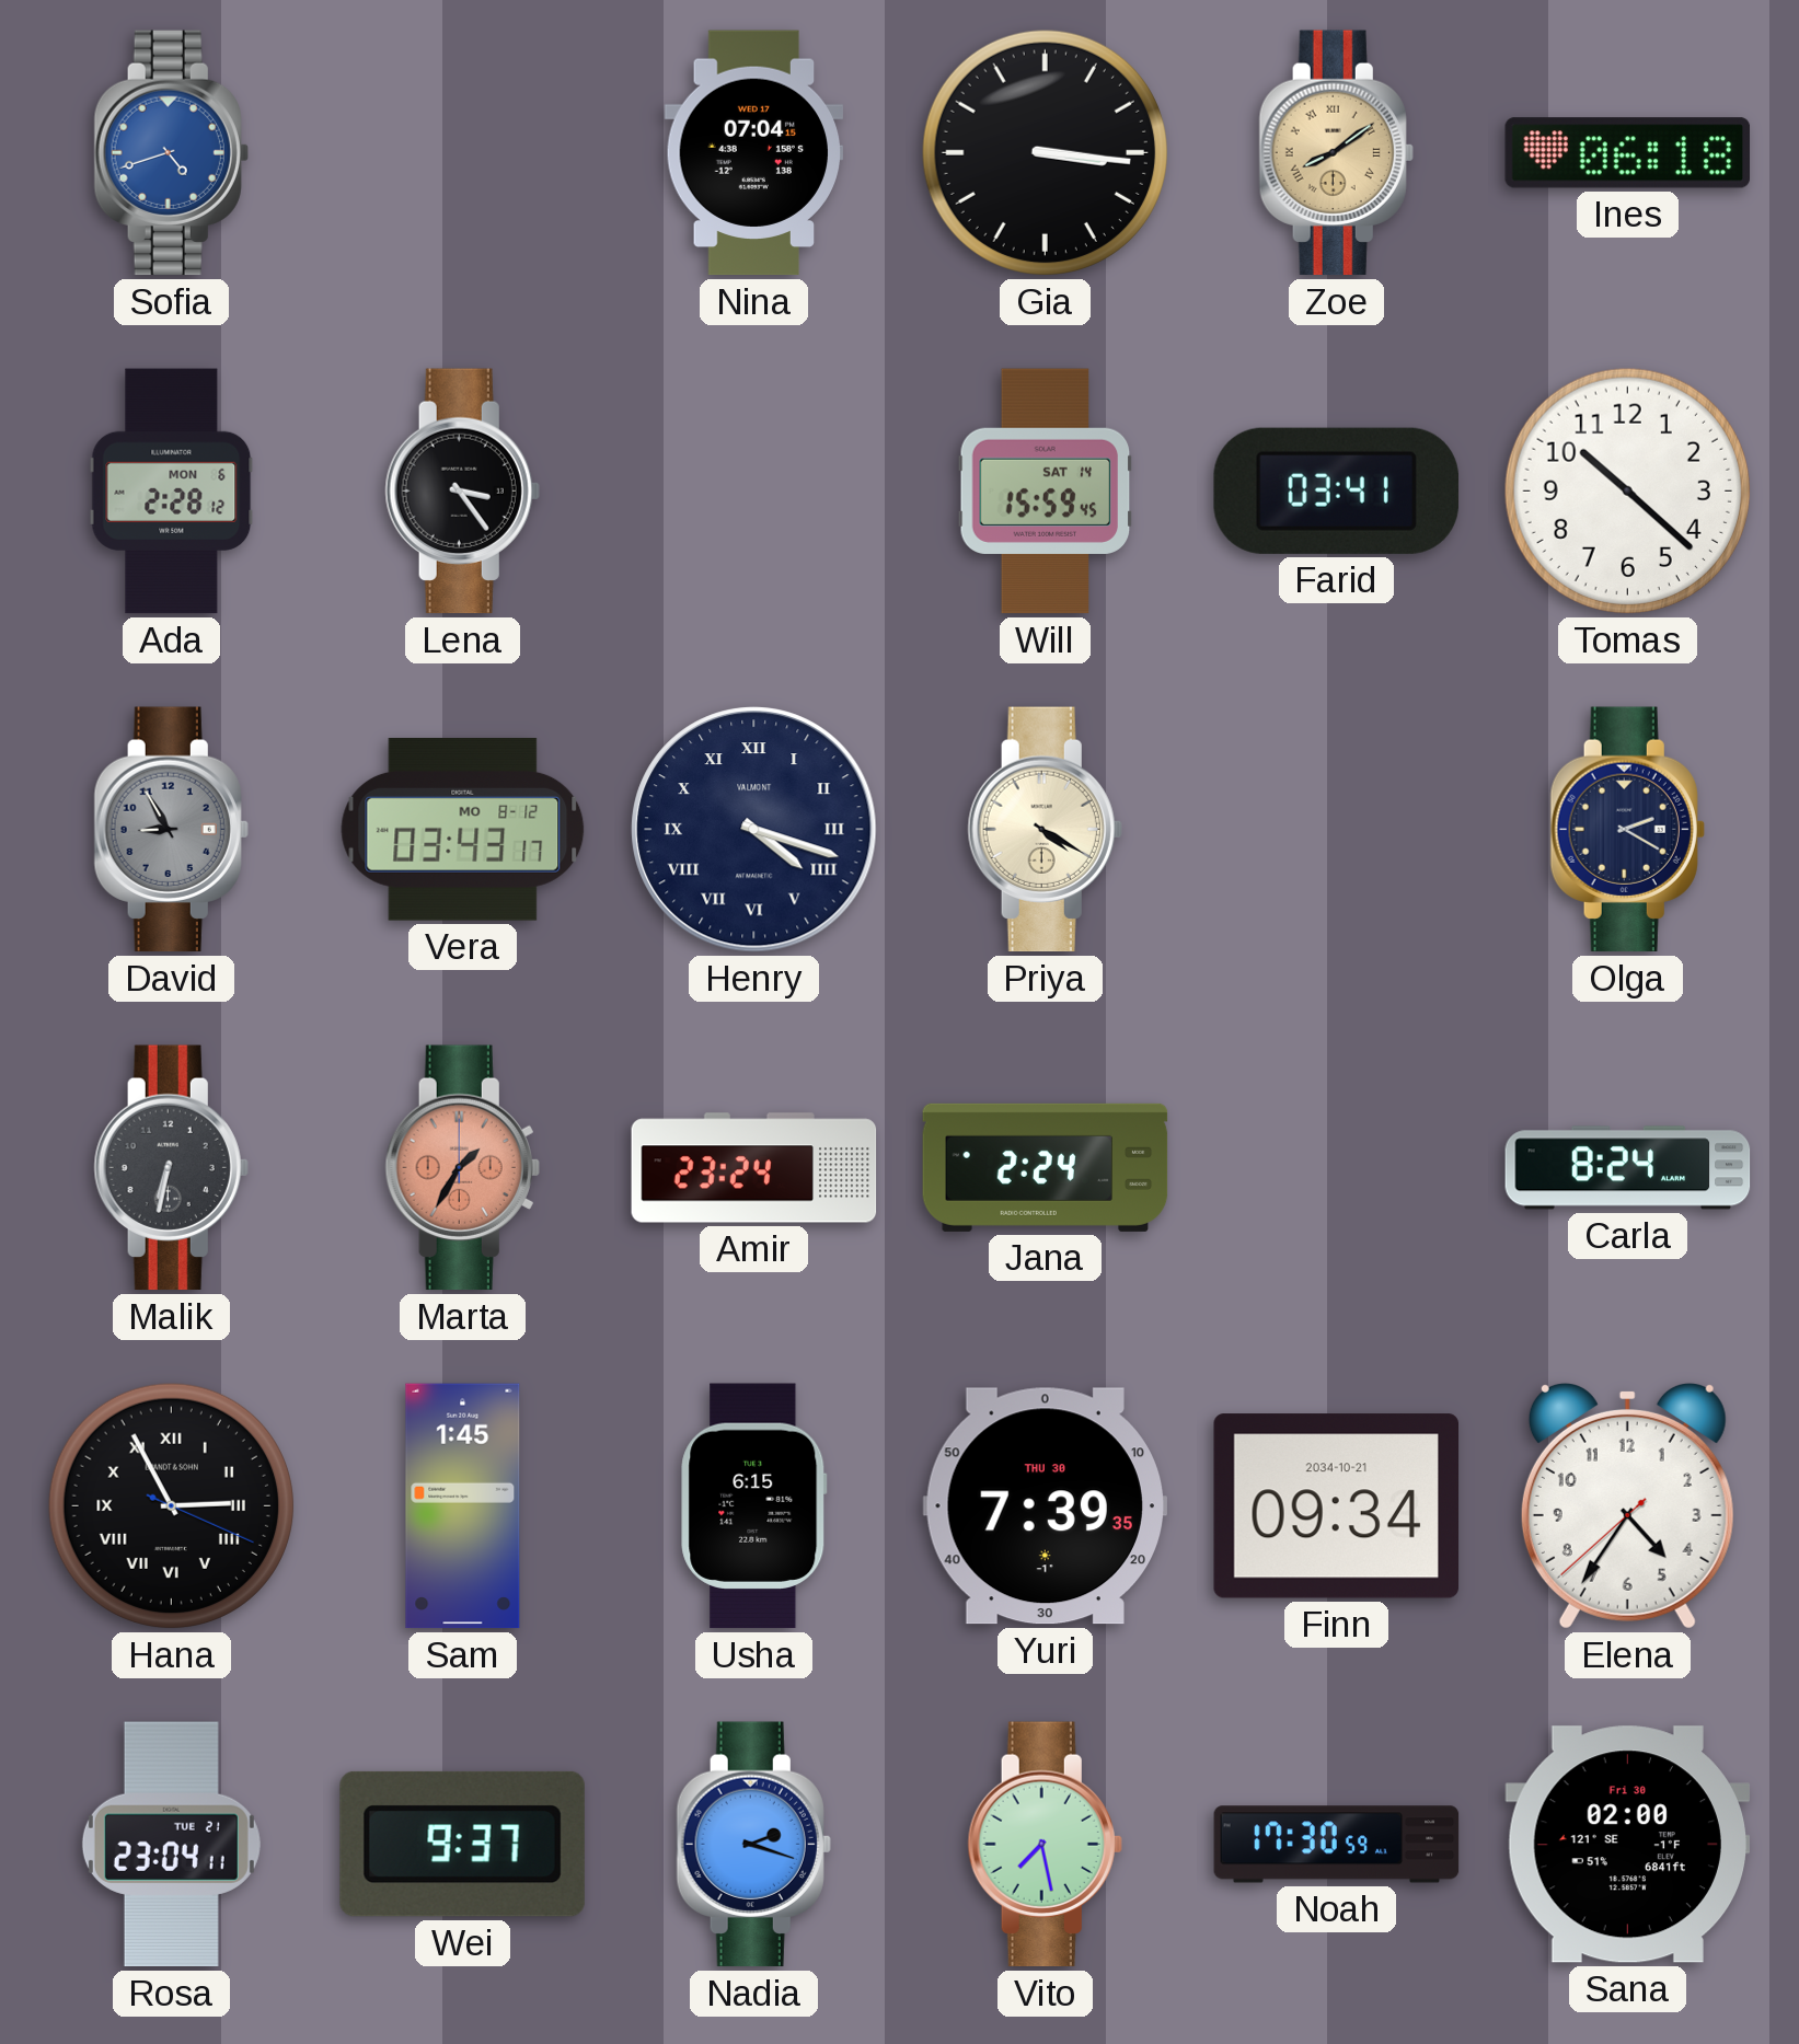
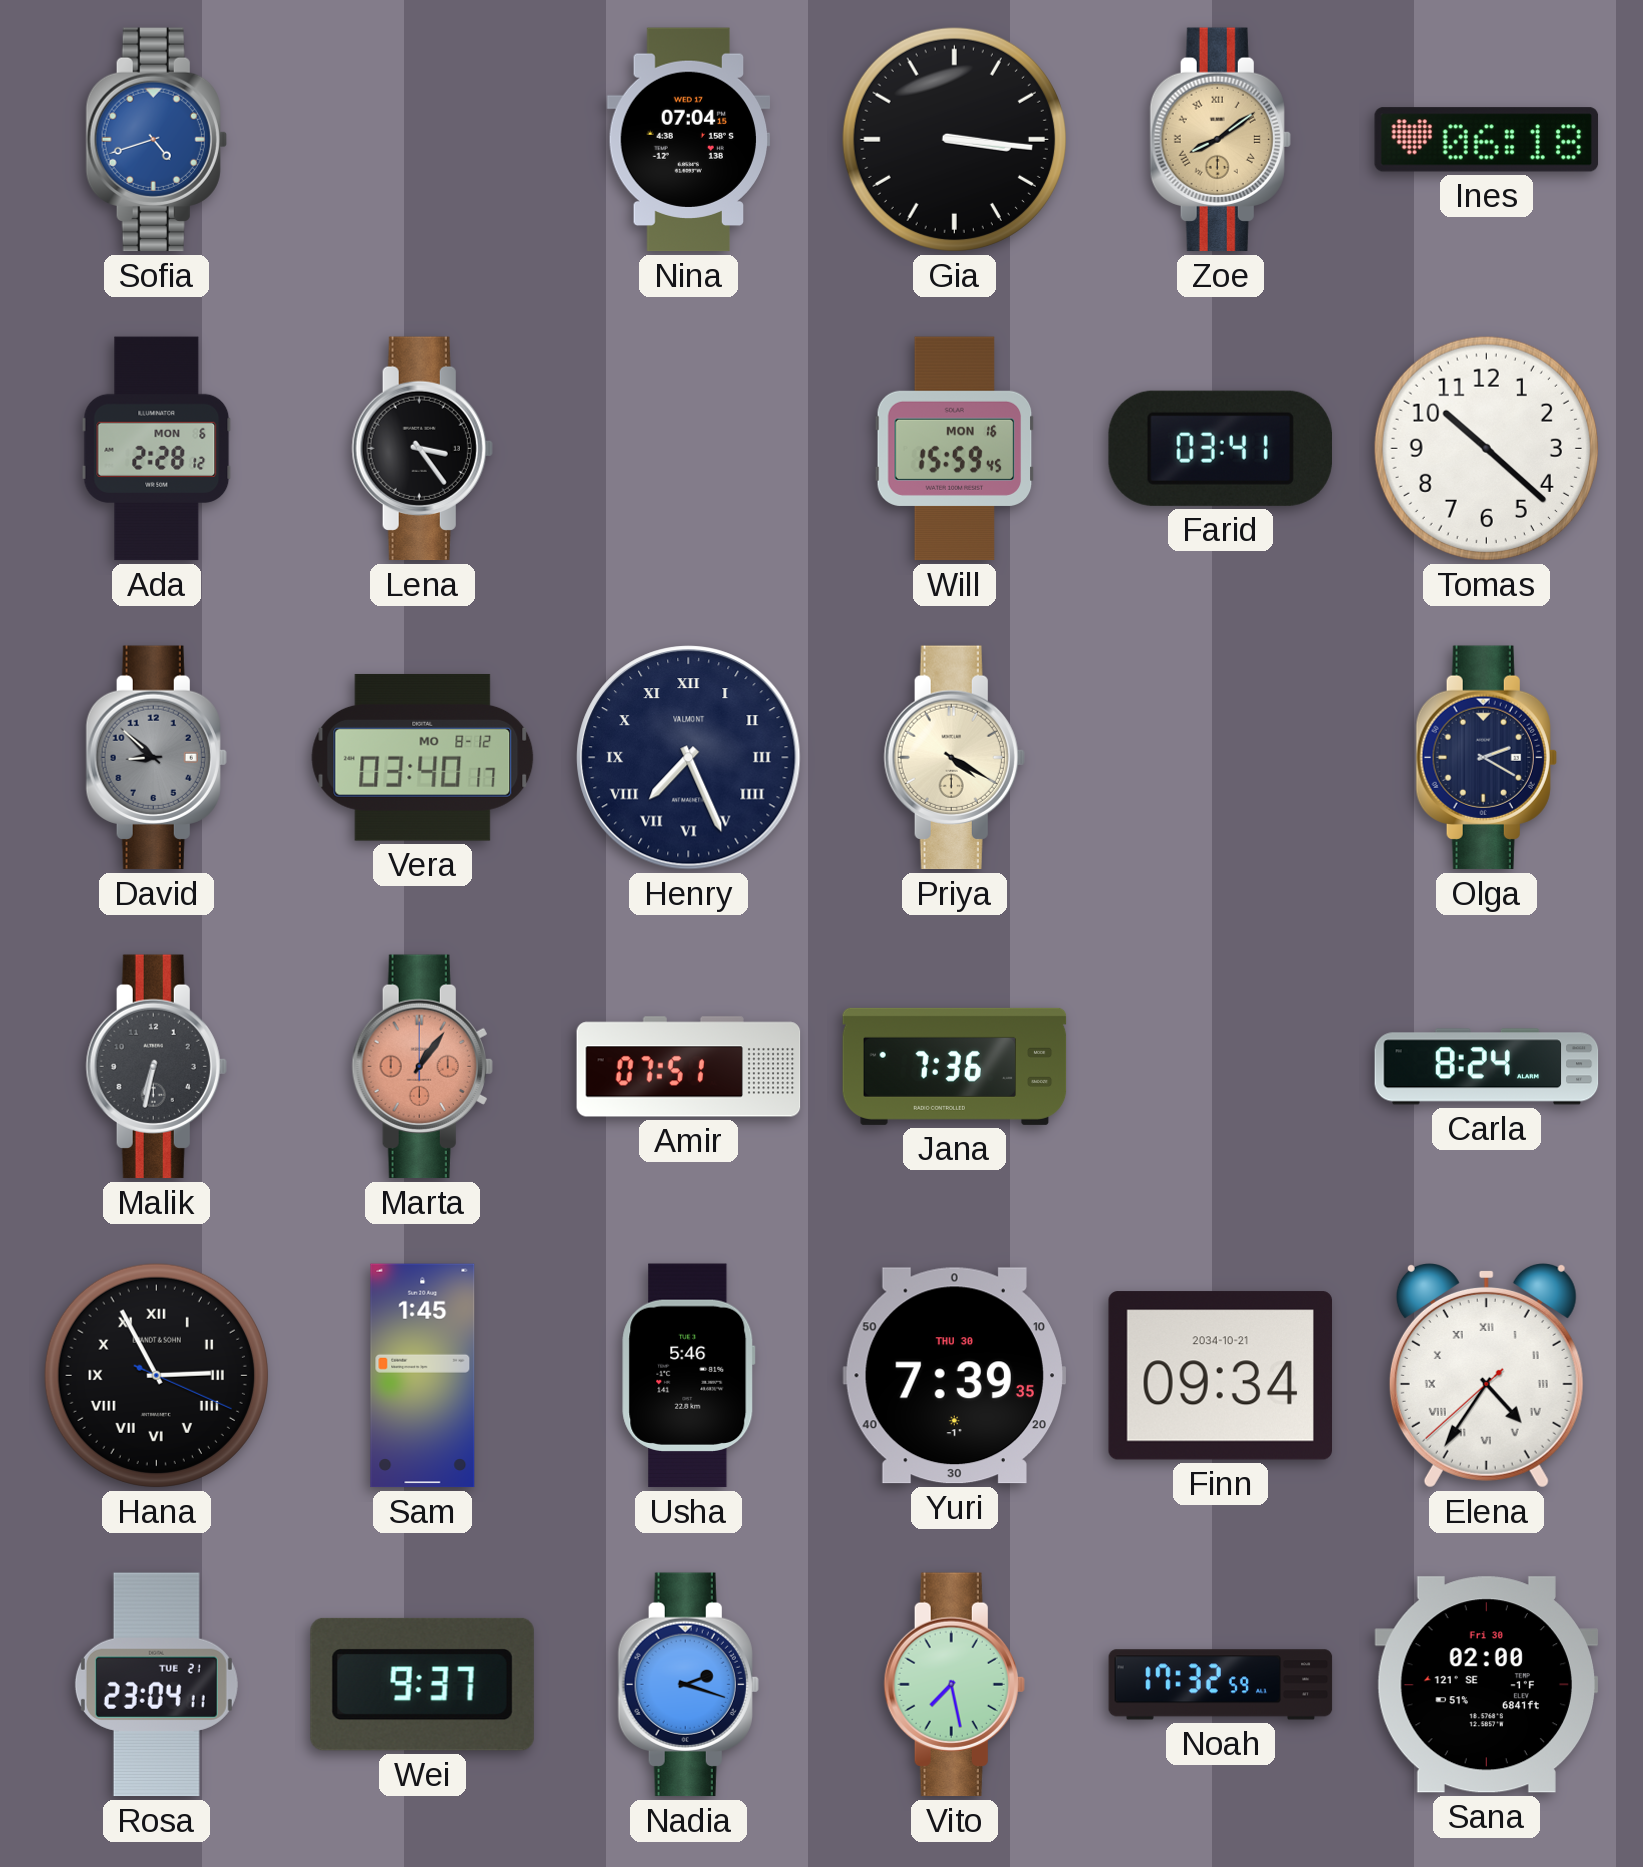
Will date: SAT 14 -> MON 16 (955, 449)
David: 8:55 -> 8:52 (156, 758)
Vera: 03:43 -> 03:40 (423, 757)
Henry: 4:18 -> 7:26 (689, 758)
Marta: 1:35 -> 1:06 (422, 1067)
Amir: 23:24 -> 07:51 (689, 1067)
Jana: 2:24 -> 7:36 (955, 1066)
Usha: 6:15 -> 5:46 (689, 1376)
Elena numerals: Arabic -> Roman (1486, 1375)
Noah: 17:30 -> 17:32 (1221, 1685)
